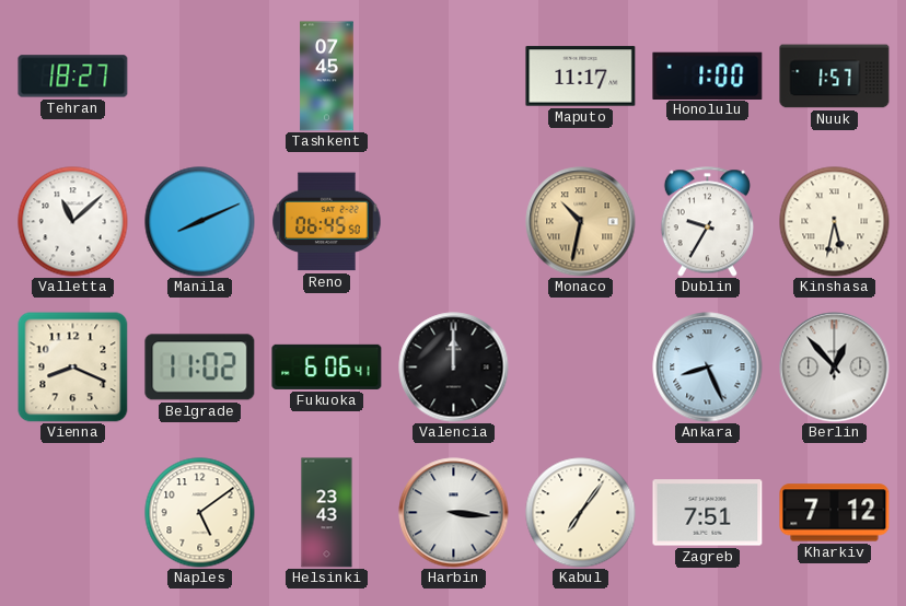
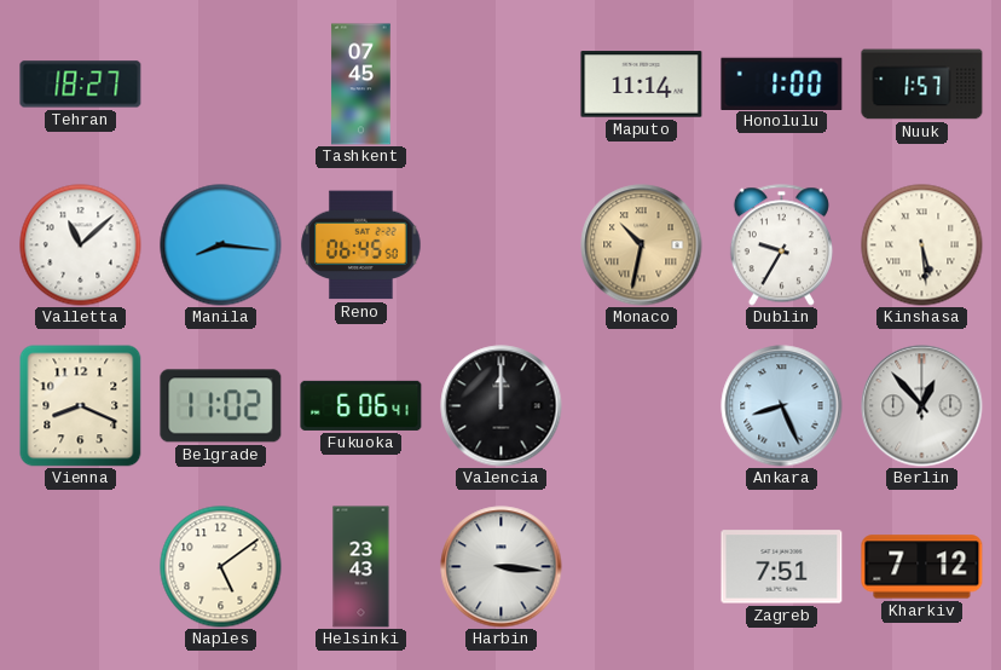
Maputo: 11:17 -> 11:14 (642, 85)
Manila: 8:11 -> 8:16 (221, 246)
Kinshasa: 5:32 -> 5:29 (922, 246)
Kabul: 7:06 -> none (581, 513)
